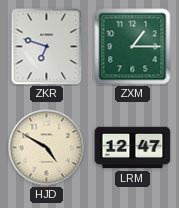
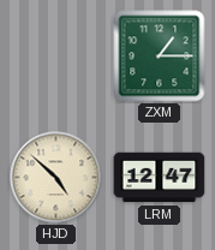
ZKR: 6:48 -> none (47, 47)
HJD: 4:50 -> 4:52 (56, 178)
